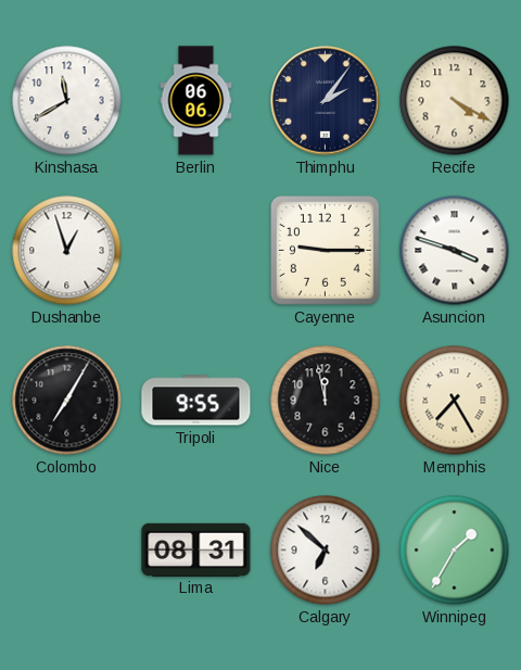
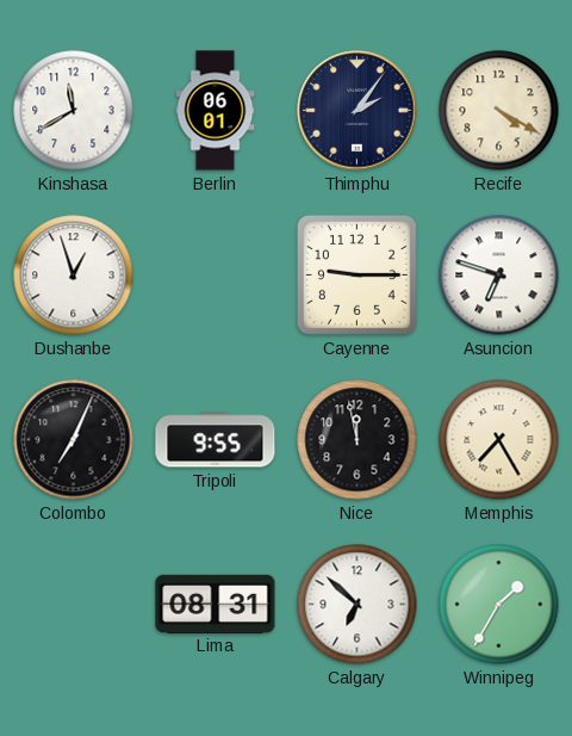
Berlin: 06:06 -> 06:01 (216, 111)
Asuncion: 3:48 -> 6:48 (499, 276)
Colombo: 7:05 -> 7:04 (74, 440)
